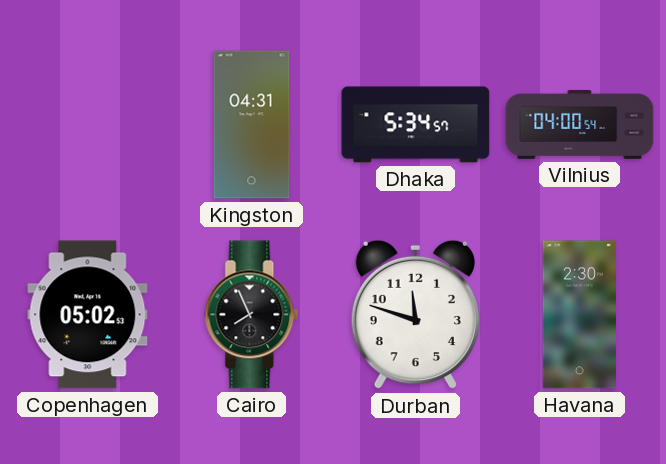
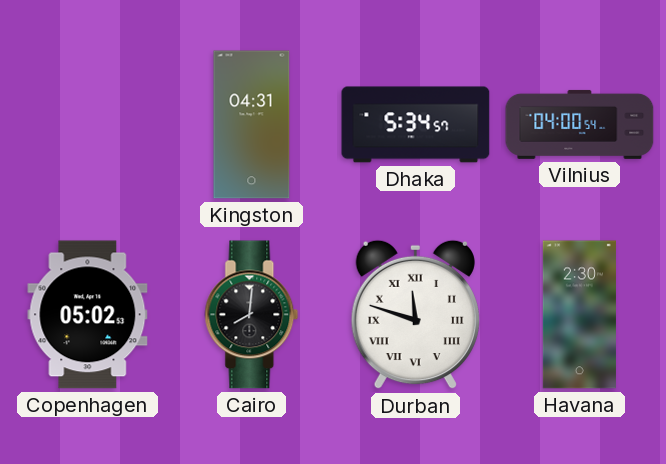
Cairo: 7:56 -> 8:01 (252, 315)
Durban numerals: Arabic -> Roman (415, 315)
